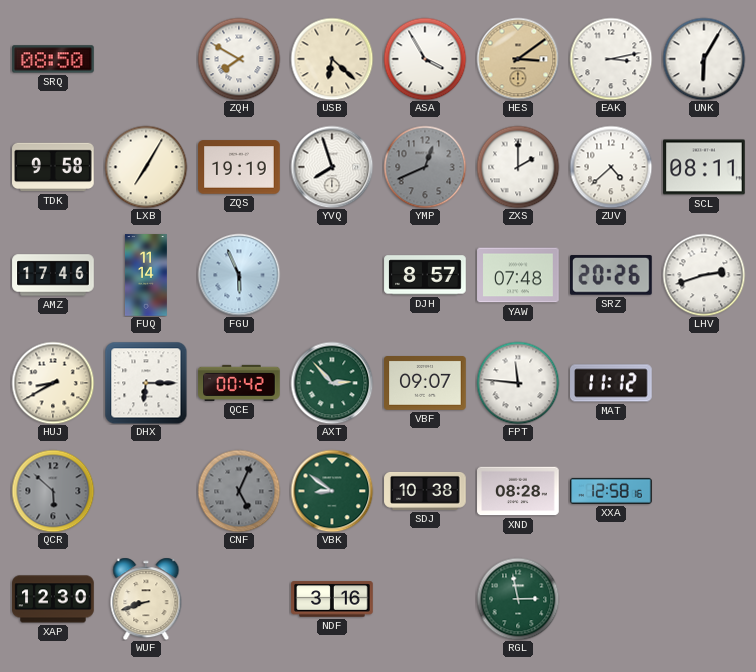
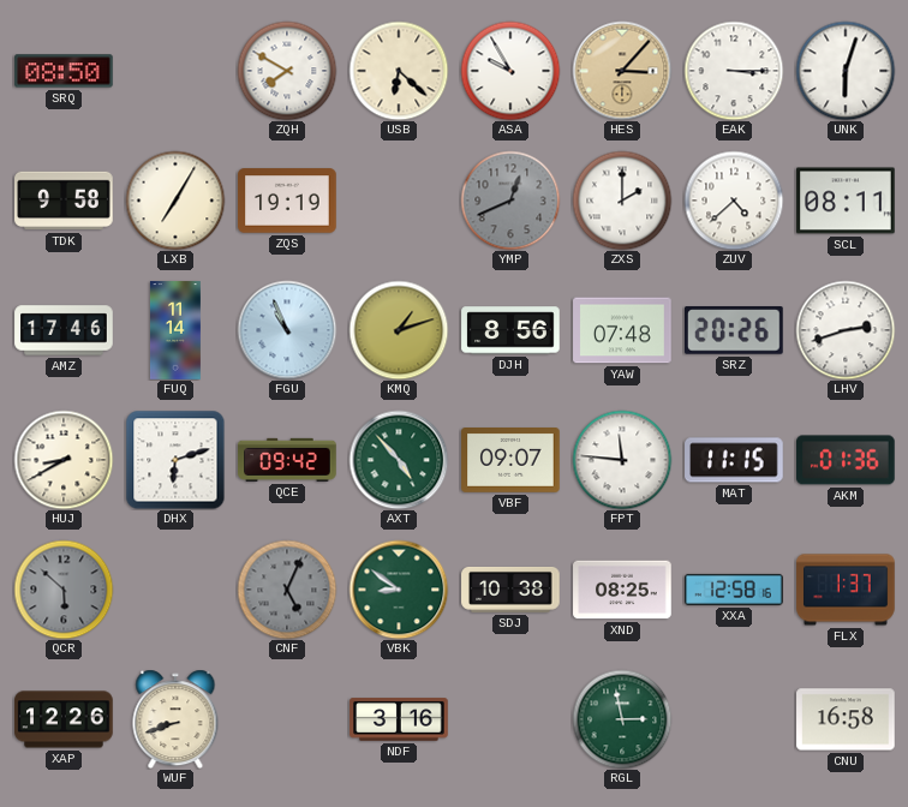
ASA: 3:55 -> 9:55 (510, 71)
HES: 3:09 -> 3:07 (622, 71)
EAK: 3:13 -> 3:15 (734, 71)
UNK: 6:05 -> 6:03 (846, 71)
YVQ: 7:57 -> none (332, 167)
FGU: 5:56 -> 10:56 (287, 330)
KMQ: none -> 1:12 (399, 330)
DJH: 8:57 -> 8:56 (510, 330)
DHX: 6:15 -> 6:12 (175, 460)
QCE: 00:42 -> 09:42 (287, 460)
AXT: 2:53 -> 4:53 (399, 460)
MAT: 11:12 -> 11:15 (734, 460)
AKM: none -> 01:36 (847, 460)
XND: 08:28 -> 08:25 (622, 590)
FLX: none -> 1:37 (846, 590)
XAP: 12:30 -> 12:26 (64, 719)
CNU: none -> 16:58 (846, 719)
